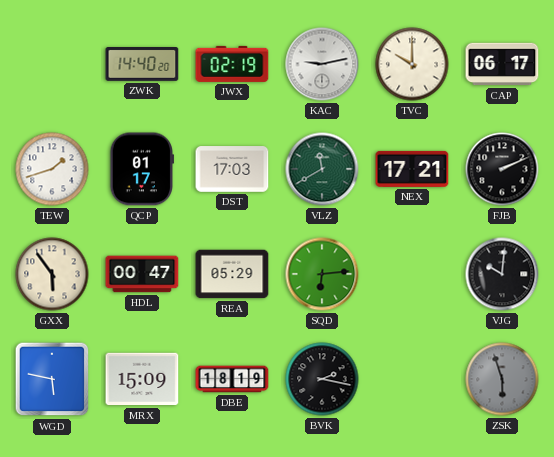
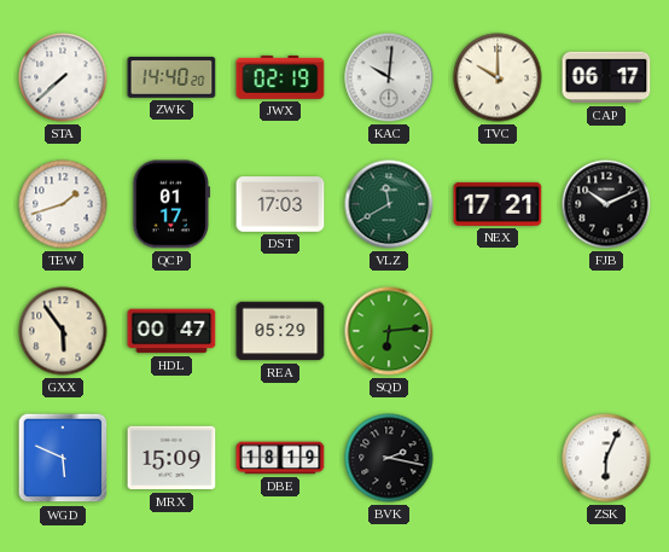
STA: none -> 7:38 (63, 77)
KAC: 9:13 -> 10:01 (389, 77)
FJB: 2:11 -> 10:11 (606, 204)
VJG: 10:01 -> none (502, 274)
WGD: 5:47 -> 5:49 (63, 458)
ZSK: 5:57 -> 6:04 (606, 458)
ZSK dial: grey -> white (606, 458)
